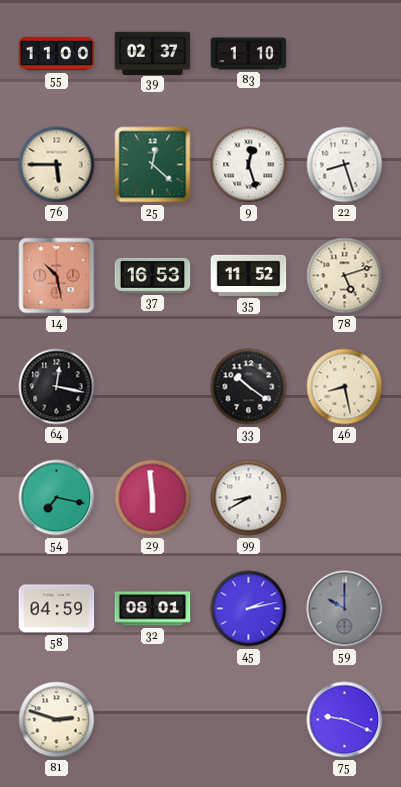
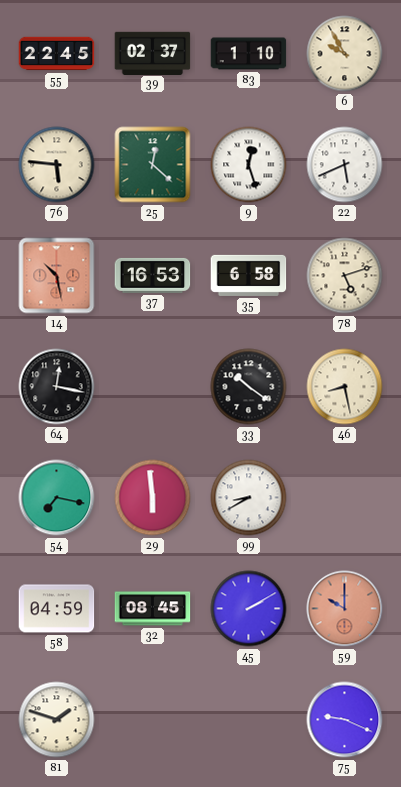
55: 11:00 -> 22:45 (57, 54)
6: none -> 9:55 (345, 54)
76: 5:45 -> 5:46 (57, 165)
22: 8:27 -> 5:41 (345, 165)
35: 11:52 -> 6:58 (249, 275)
32: 08:01 -> 08:45 (153, 609)
45: 2:13 -> 2:10 (249, 609)
59 dial: grey -> salmon (345, 609)
81: 2:48 -> 1:48 (57, 720)
